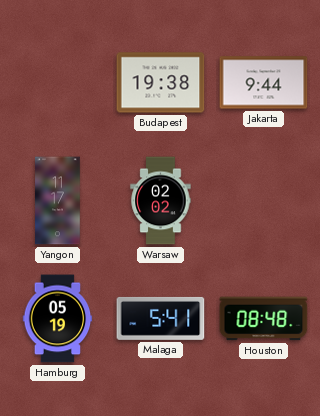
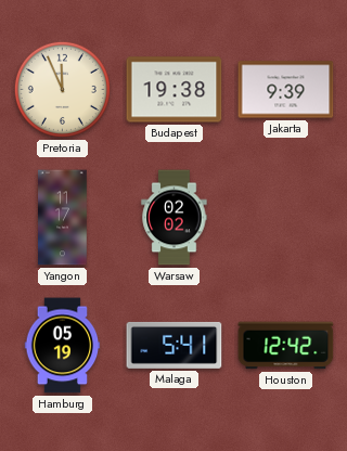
Pretoria: none -> 11:56 (62, 89)
Jakarta: 9:44 -> 9:39 (286, 90)
Houston: 08:48 -> 12:42 (286, 346)
